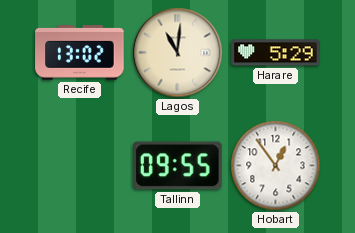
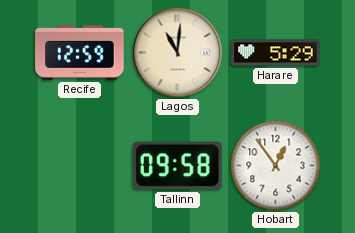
Recife: 13:02 -> 12:59 (80, 53)
Tallinn: 09:55 -> 09:58 (178, 166)
